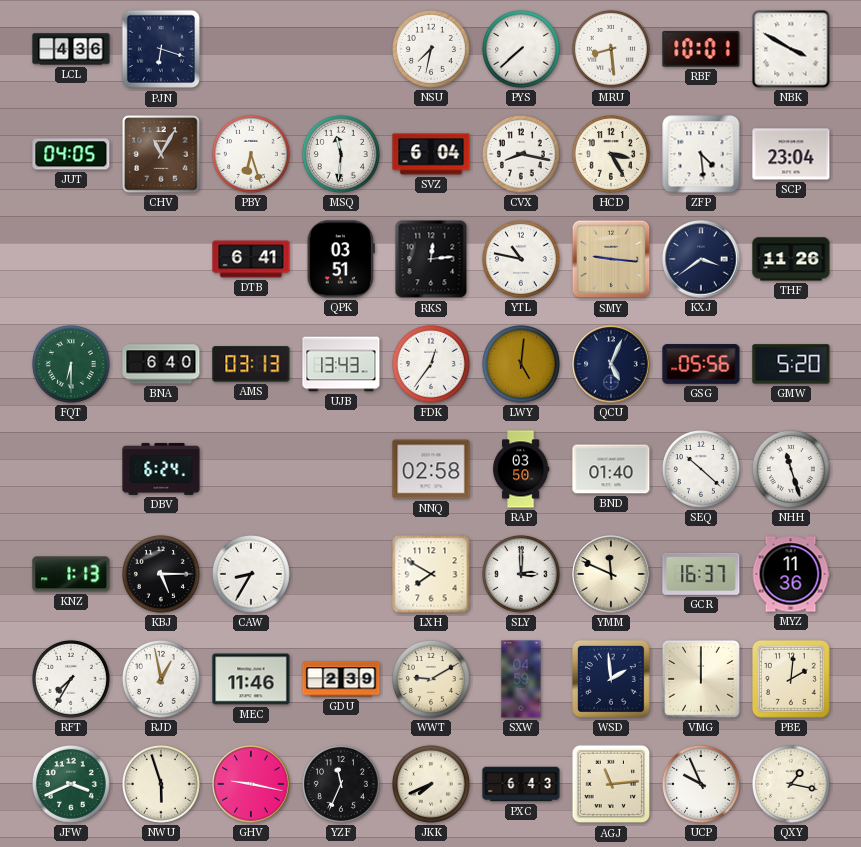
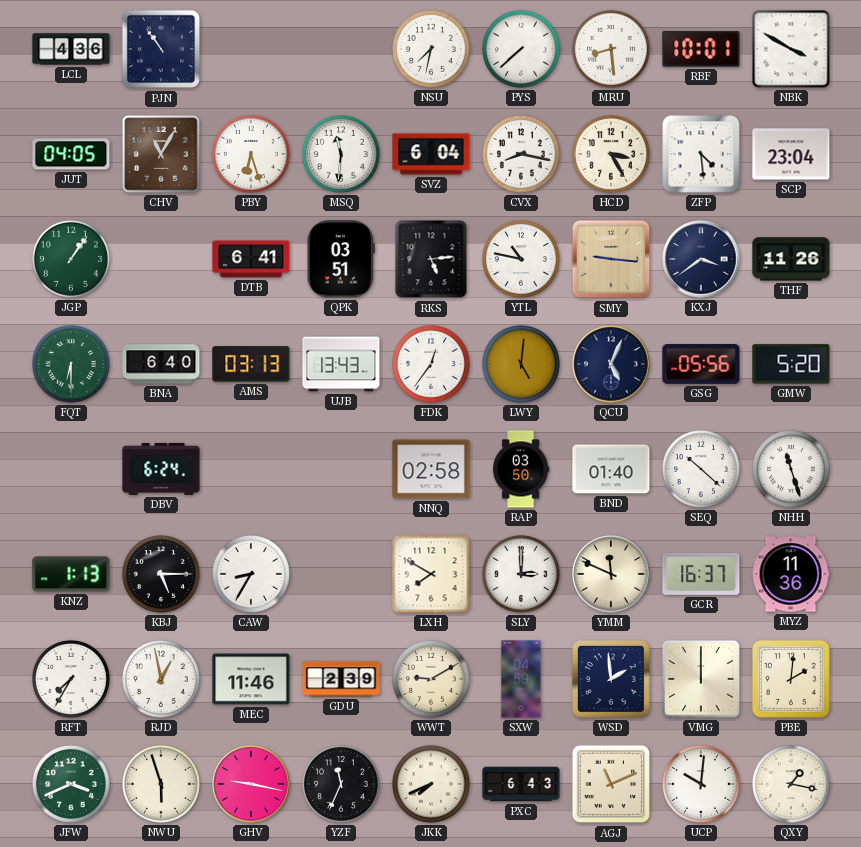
PJN: 6:18 -> 10:54 (161, 49)
JGP: none -> 1:06 (71, 259)
RKS: 12:14 -> 5:14 (431, 259)
AGJ: 11:14 -> 11:11 (611, 784)
UCP: 9:56 -> 10:01 (701, 784)
